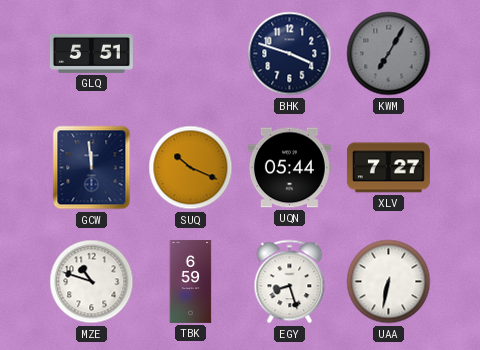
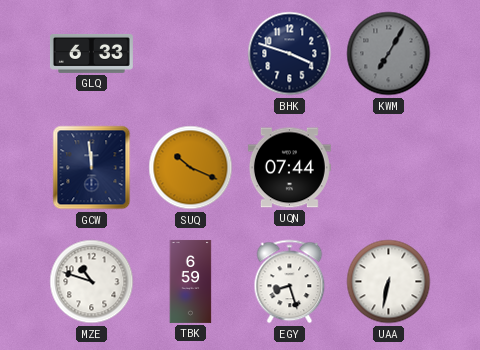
GLQ: 5:51 -> 6:33 (91, 53)
UQN: 05:44 -> 07:44 (289, 168)
XLV: 7:27 -> none (388, 168)
